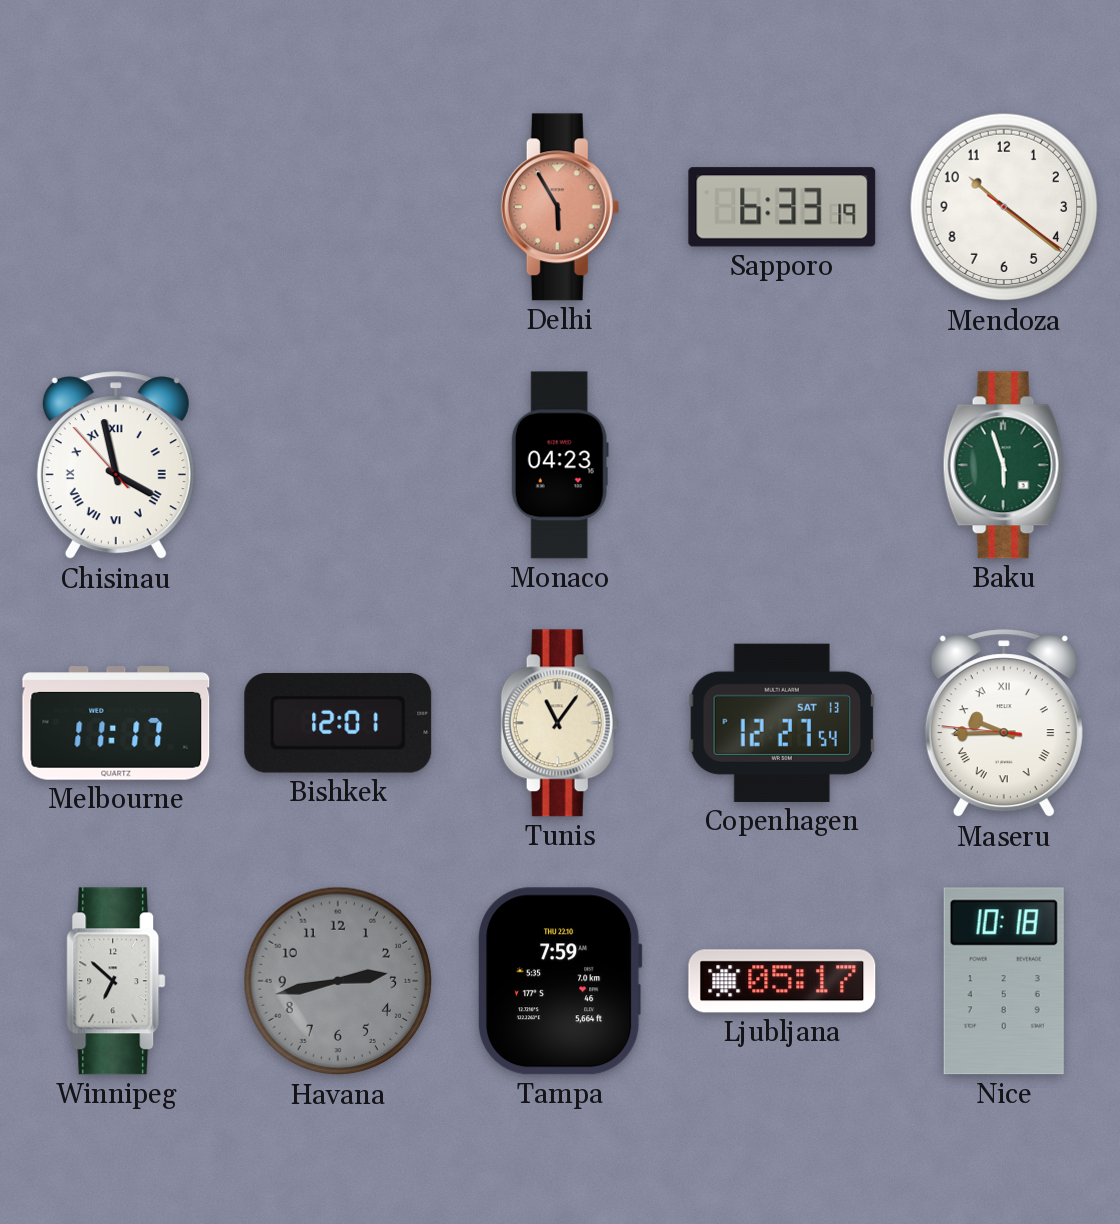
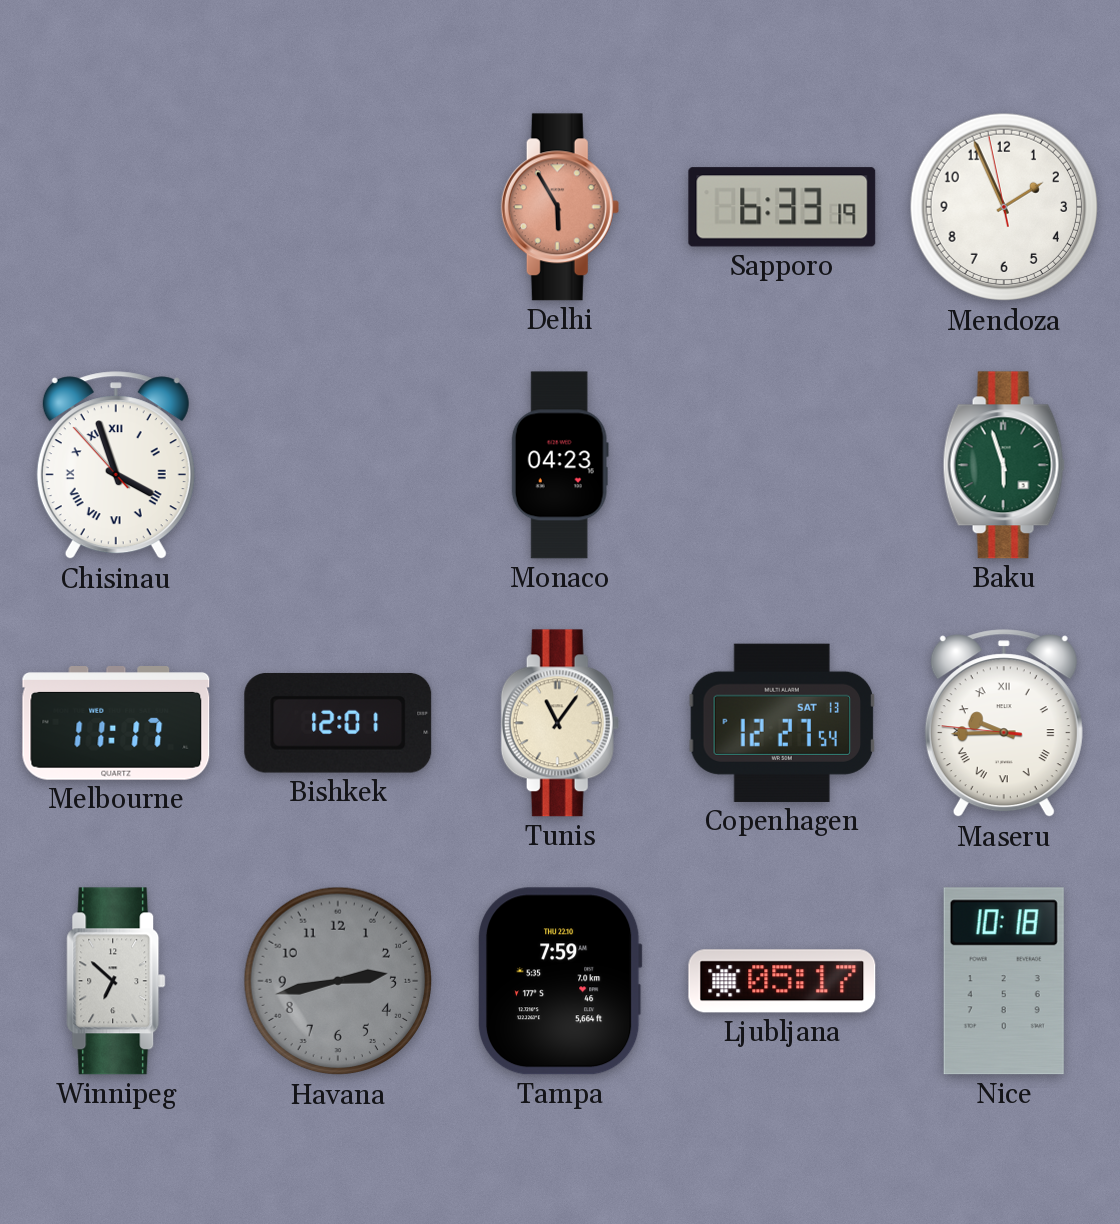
Mendoza: 10:21 -> 1:55 (1004, 207)
Chisinau: 3:57 -> 3:56 (116, 466)
